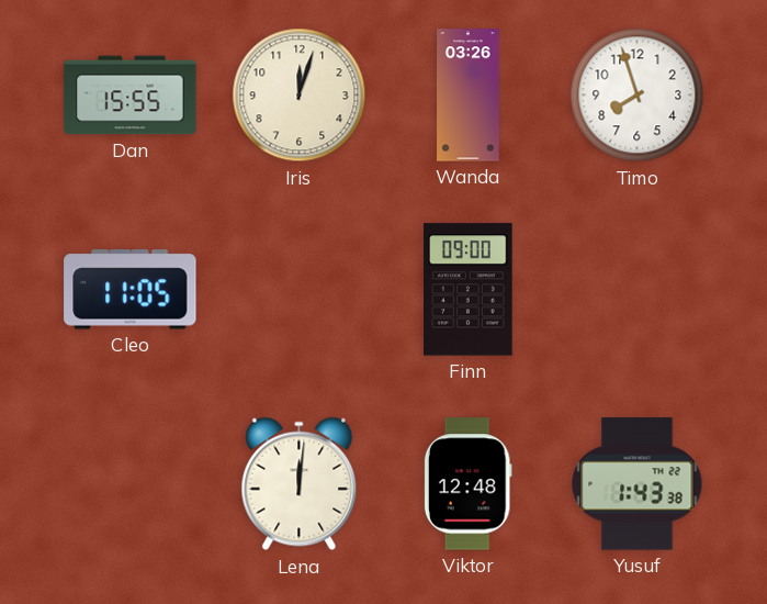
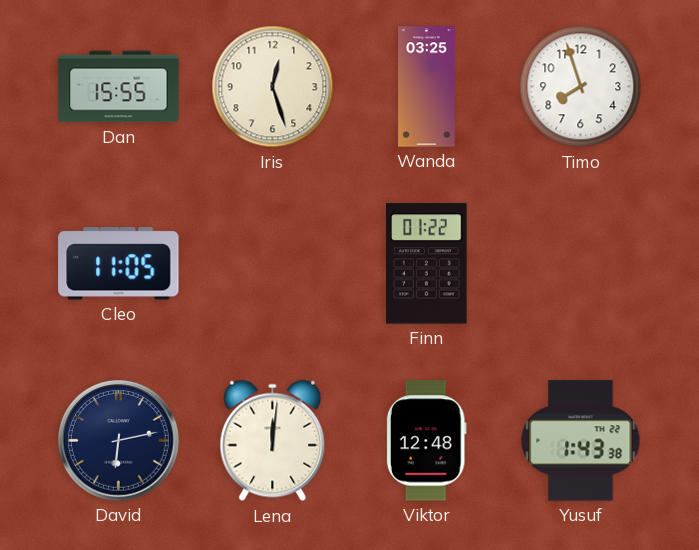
Iris: 12:03 -> 12:27 (273, 87)
Wanda: 03:26 -> 03:25 (427, 87)
Finn: 09:00 -> 01:22 (427, 264)
David: none -> 6:13 (119, 441)
